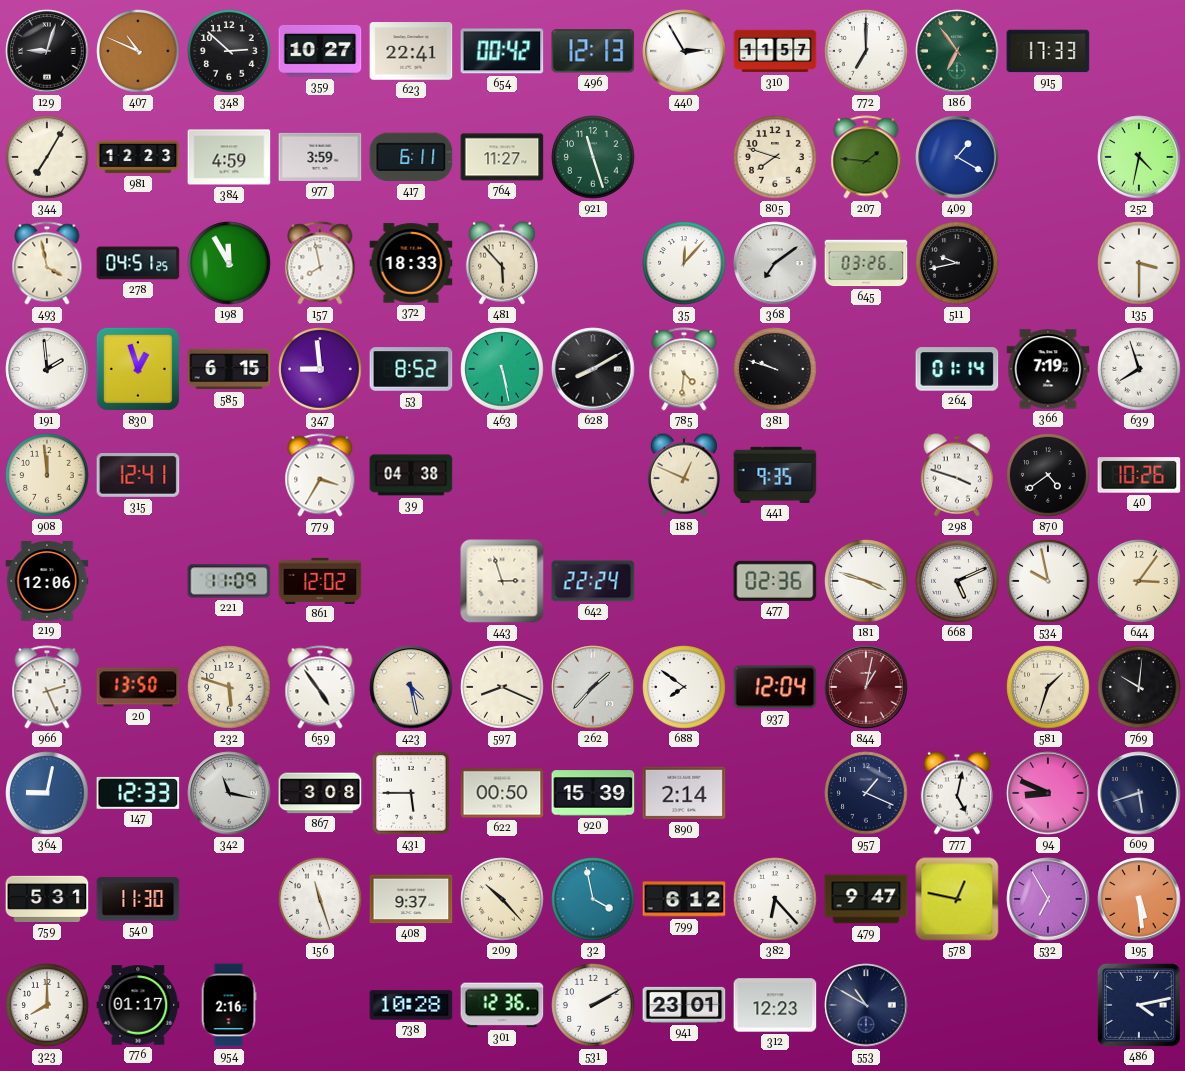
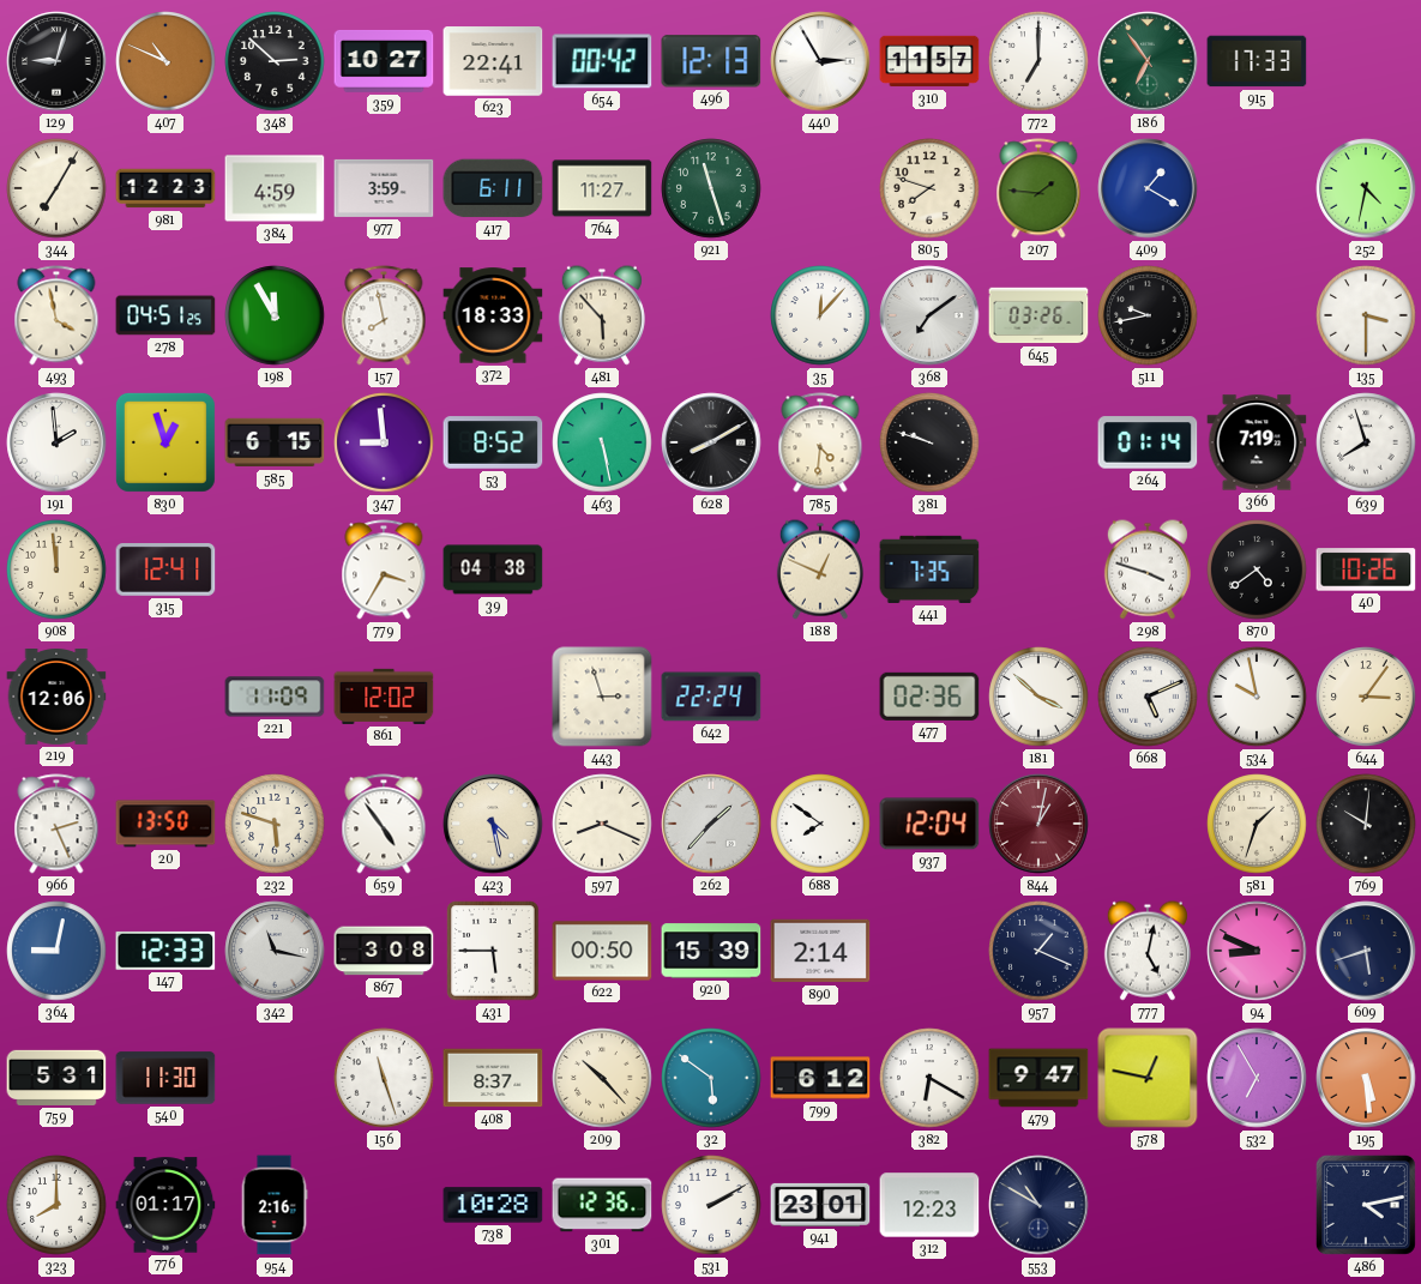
441: 9:35 -> 7:35 (929, 569)
181: 3:48 -> 3:52 (1038, 697)
408: 9:37 -> 8:37 (493, 1078)
32: 3:58 -> 5:51 (711, 1078)
382: 6:23 -> 6:20 (929, 1078)
